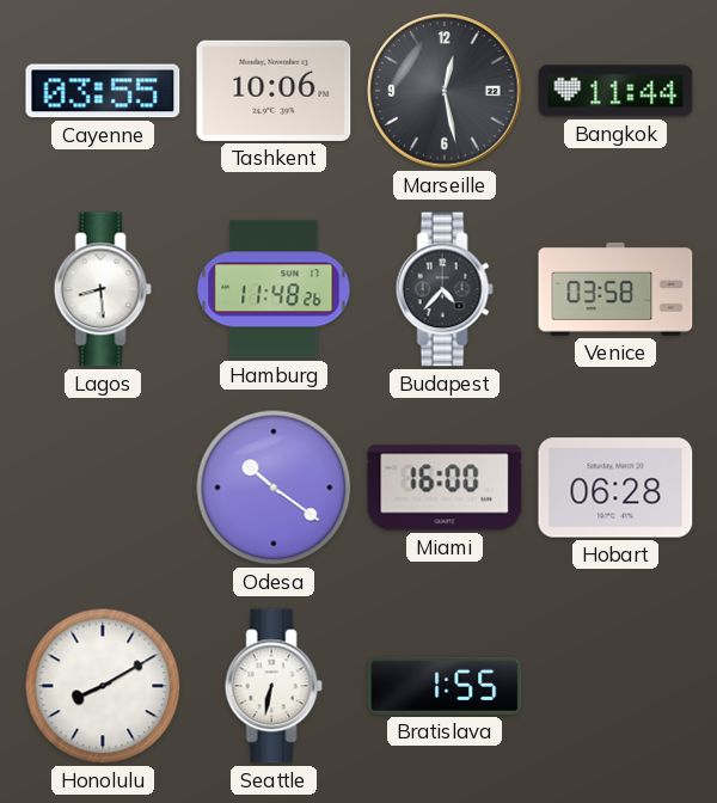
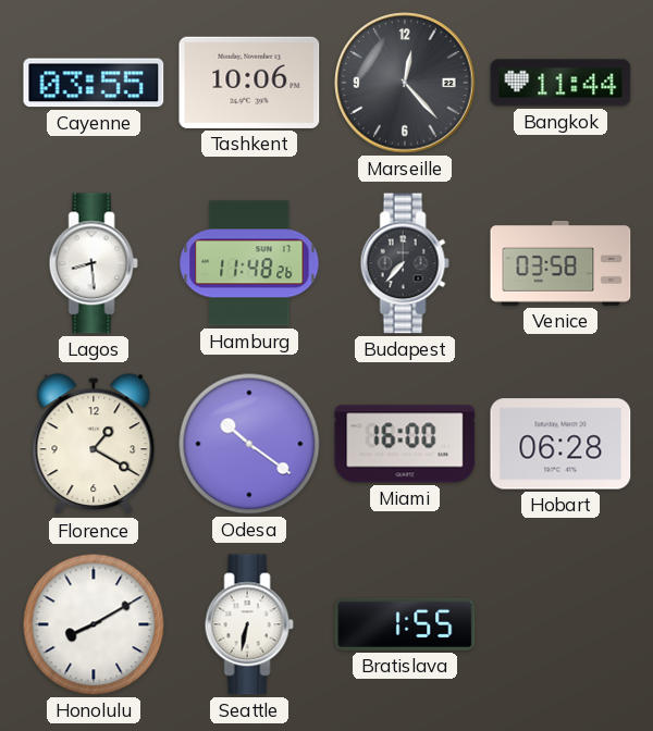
Marseille: 12:28 -> 12:23 (405, 83)
Budapest: 4:37 -> 7:37 (405, 263)
Florence: none -> 1:20 (94, 445)
